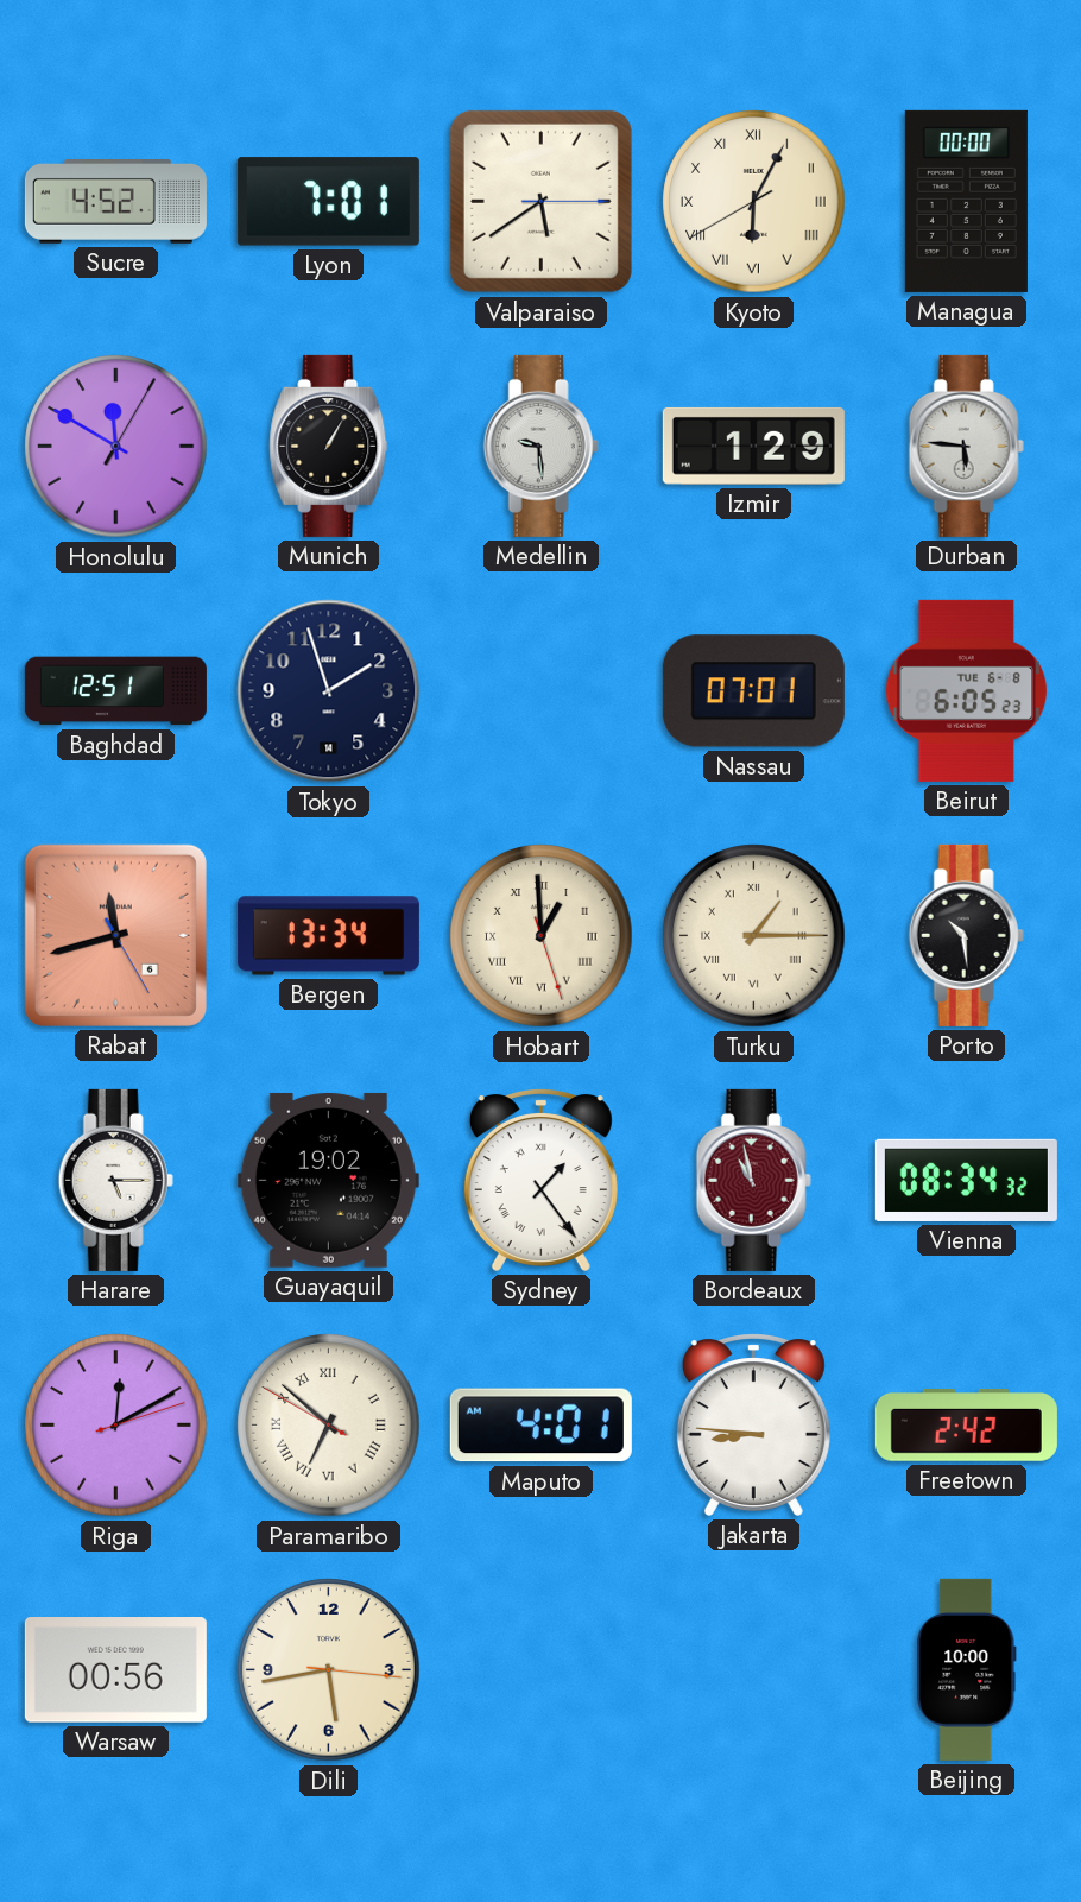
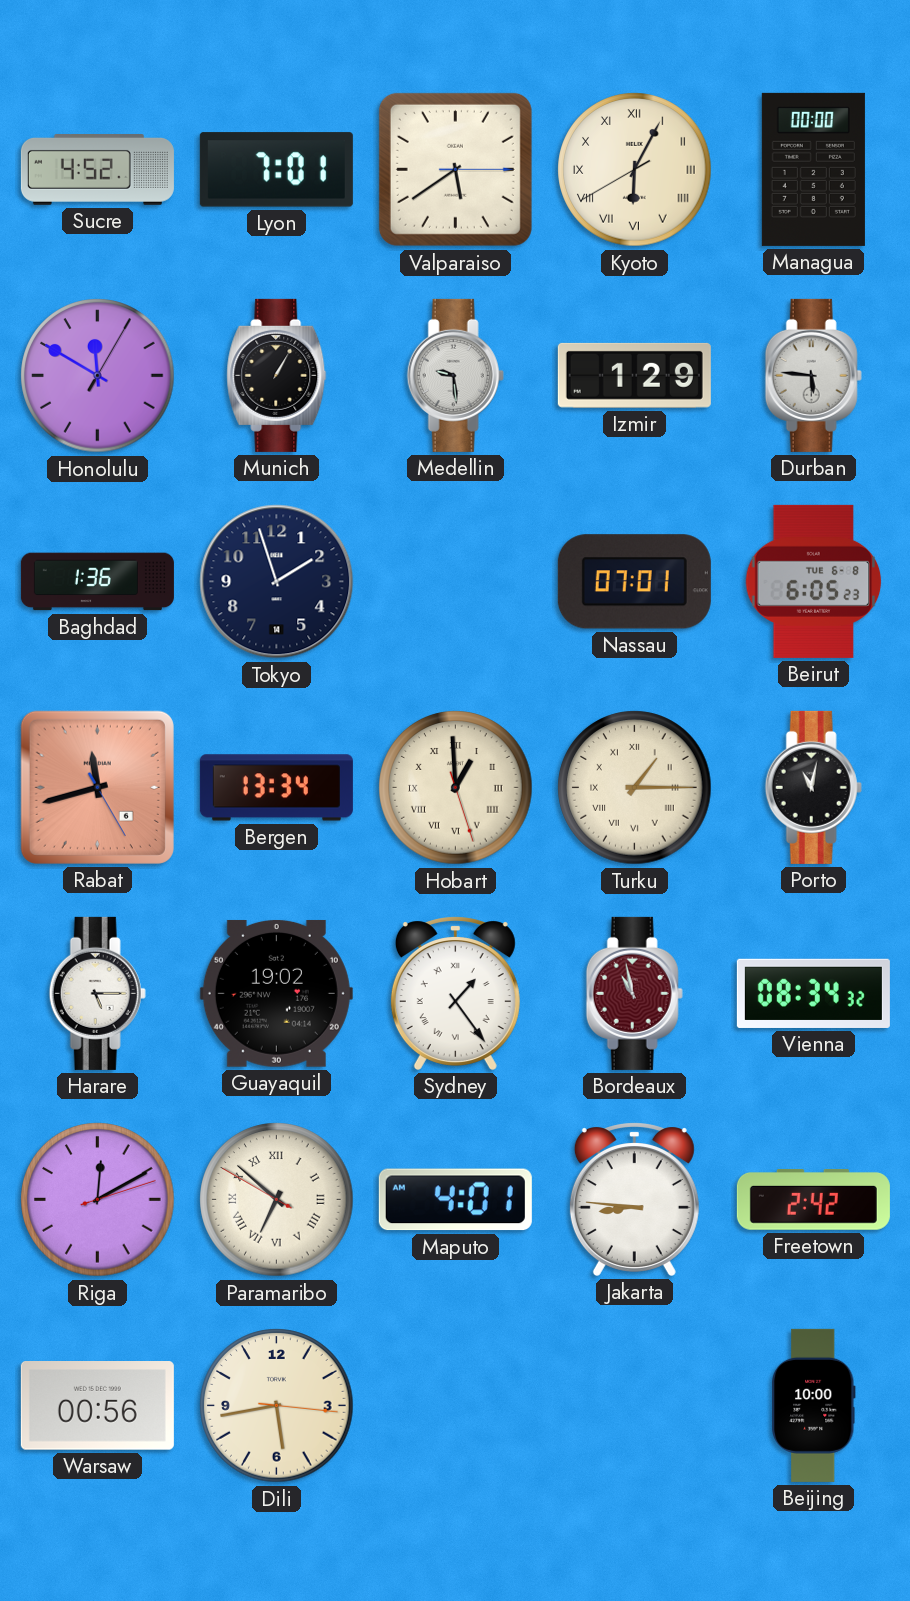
Baghdad: 12:51 -> 1:36 (97, 582)
Porto: 10:29 -> 11:02 (813, 787)
